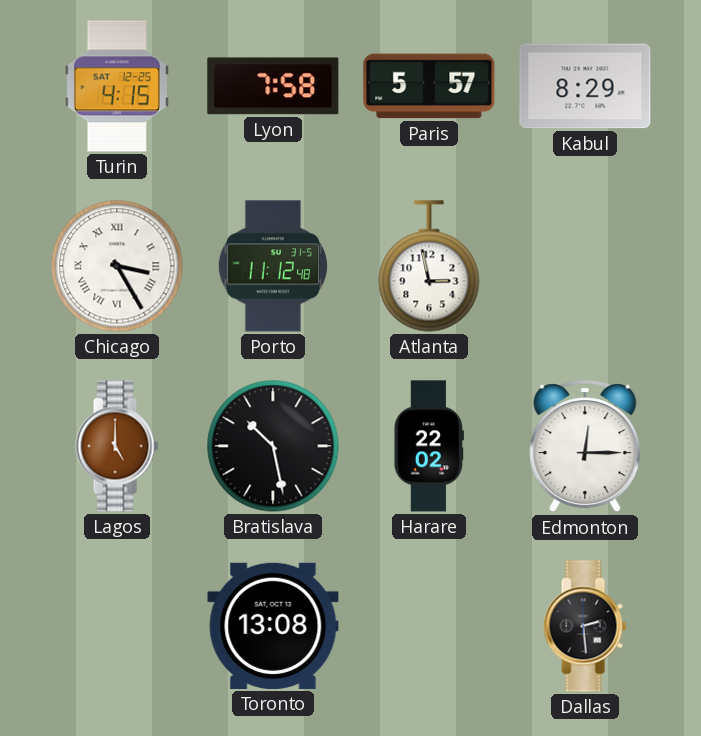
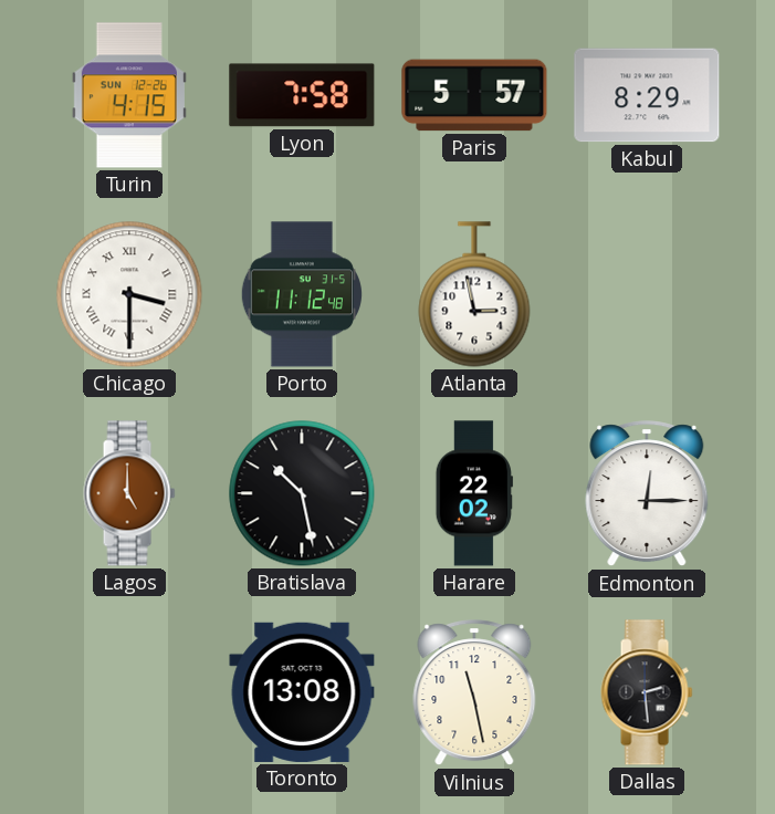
Turin date: SAT 12-25 -> SUN 12-26 (129, 95)
Chicago: 3:25 -> 3:30 (129, 294)
Vilnius: none -> 11:28 (474, 693)
